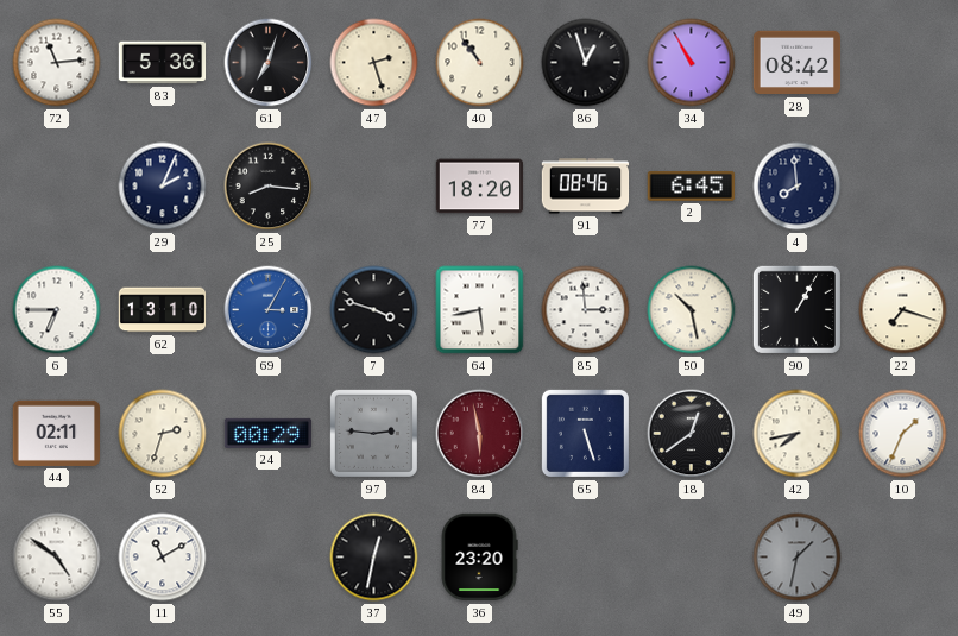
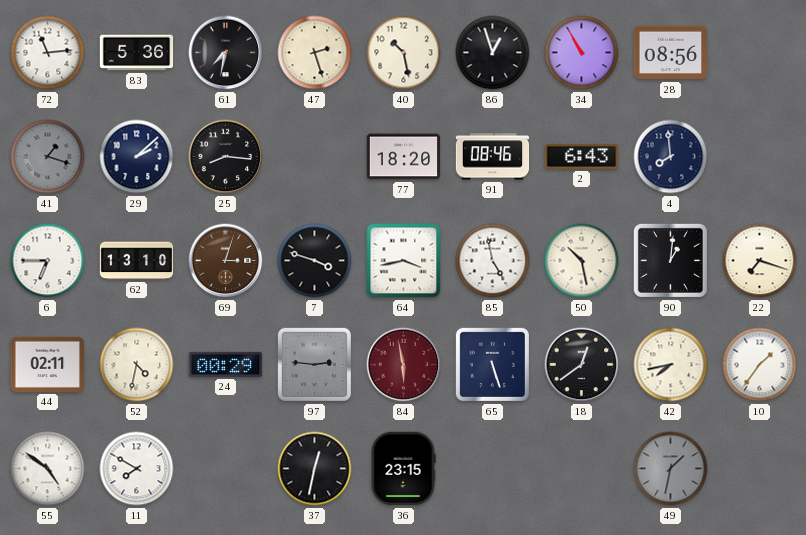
61: 7:03 -> 7:32 (226, 53)
40: 10:54 -> 10:28 (404, 53)
28: 08:42 -> 08:56 (671, 53)
41: none -> 1:18 (48, 157)
29: 2:04 -> 2:08 (137, 157)
2: 6:45 -> 6:43 (582, 156)
69: 3:05 -> 3:03 (226, 261)
69 dial: blue -> brown (226, 261)
64: 5:43 -> 3:43 (404, 261)
85: 2:59 -> 4:58 (493, 261)
90: 1:05 -> 1:01 (670, 260)
52: 2:33 -> 4:32 (137, 365)
10: 1:34 -> 1:36 (760, 365)
11: 11:10 -> 7:50 (137, 469)
36: 23:20 -> 23:15 (403, 469)
